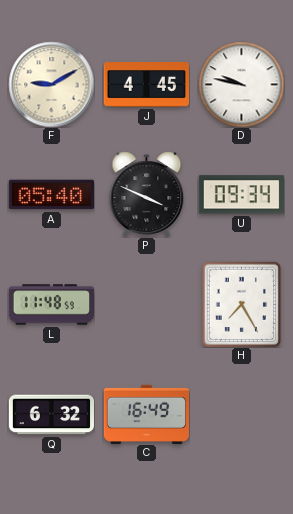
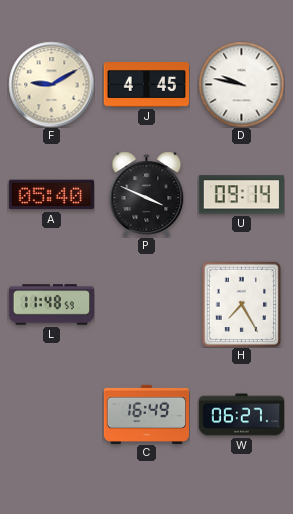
U: 09:34 -> 09:14 (241, 195)
Q: 6:32 -> none (51, 415)
W: none -> 06:27 (241, 415)
